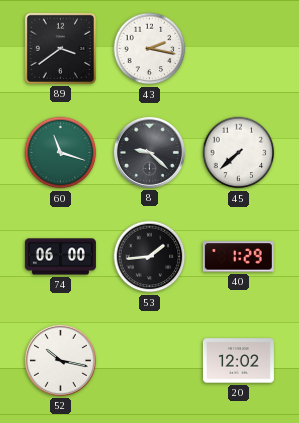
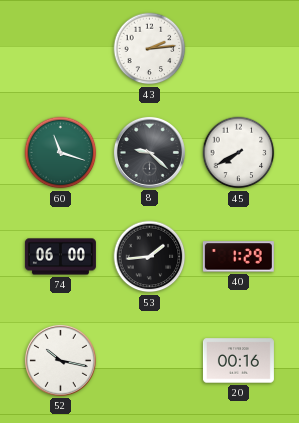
89: 3:39 -> none (60, 48)
43: 2:17 -> 2:14 (150, 49)
45: 7:38 -> 7:40 (239, 153)
20: 12:02 -> 00:16 (238, 361)
